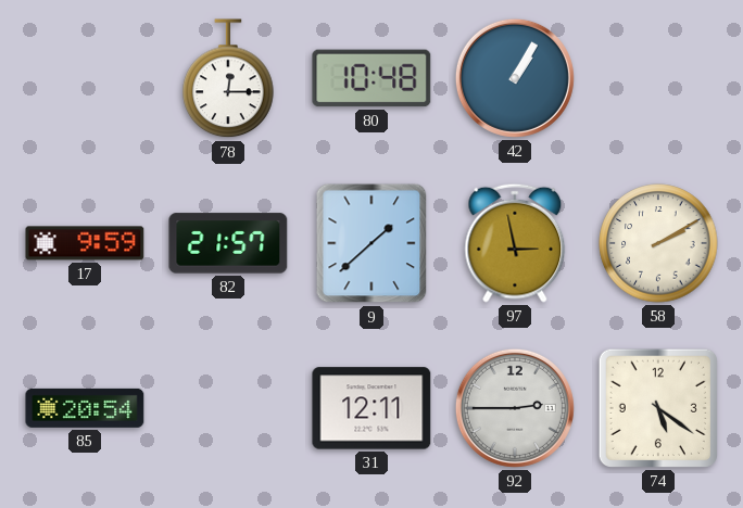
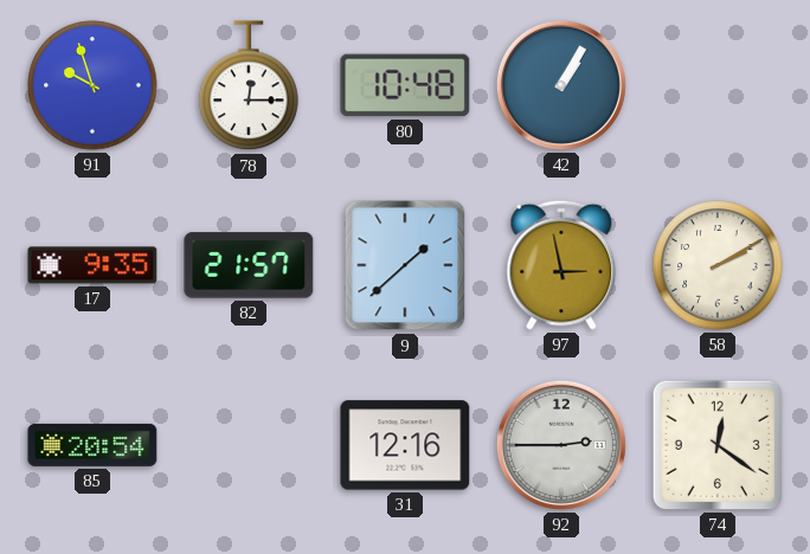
91: none -> 9:57 (92, 85)
17: 9:59 -> 9:35 (92, 265)
31: 12:11 -> 12:16 (405, 445)
74: 5:21 -> 12:21 (718, 445)
